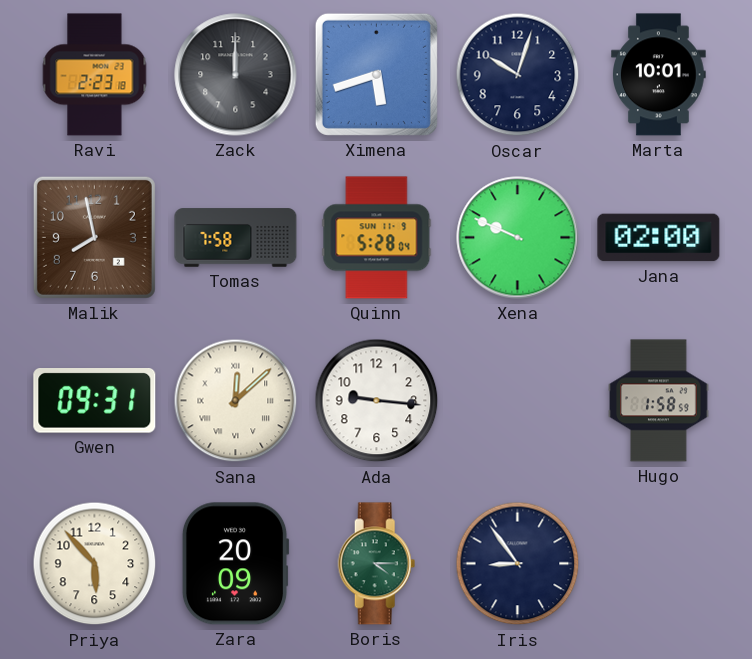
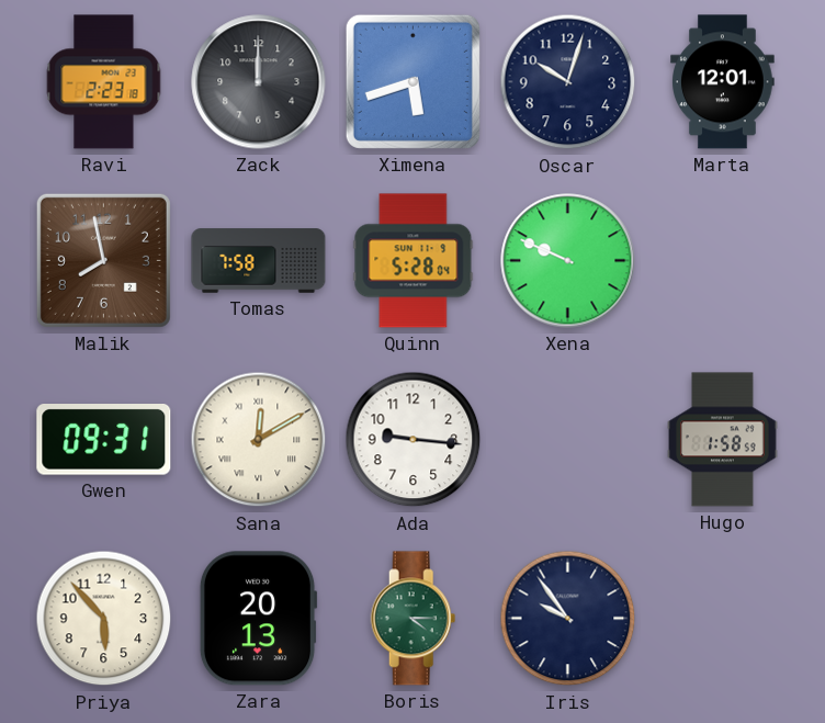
Marta: 10:01 -> 12:01 (723, 82)
Jana: 02:00 -> none (659, 238)
Sana: 12:08 -> 12:10 (259, 440)
Zara: 20:09 -> 20:13 (258, 619)
Iris: 8:54 -> 9:54 (568, 619)
